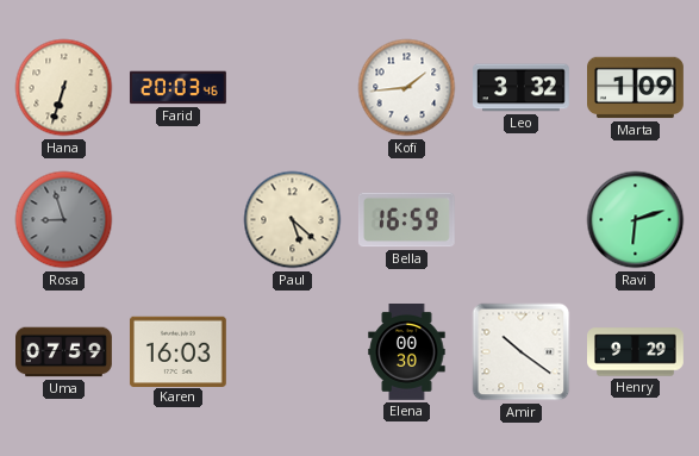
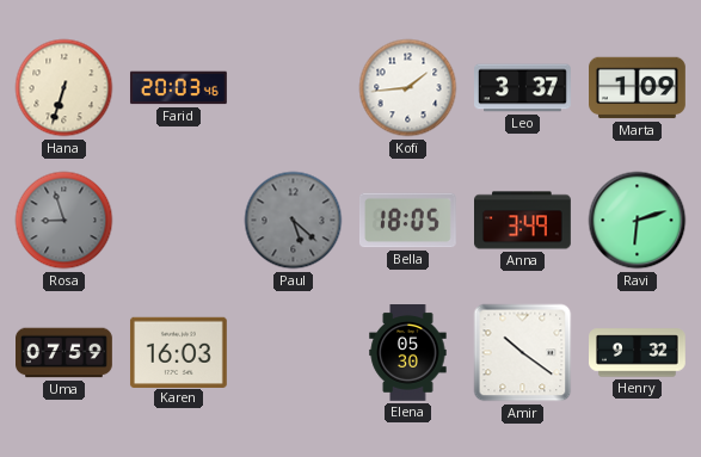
Leo: 3:32 -> 3:37 (523, 88)
Paul dial: cream -> grey (294, 221)
Bella: 16:59 -> 18:05 (407, 221)
Anna: none -> 3:49 (523, 221)
Elena: 00:30 -> 05:30 (408, 353)
Henry: 9:29 -> 9:32 (638, 353)
